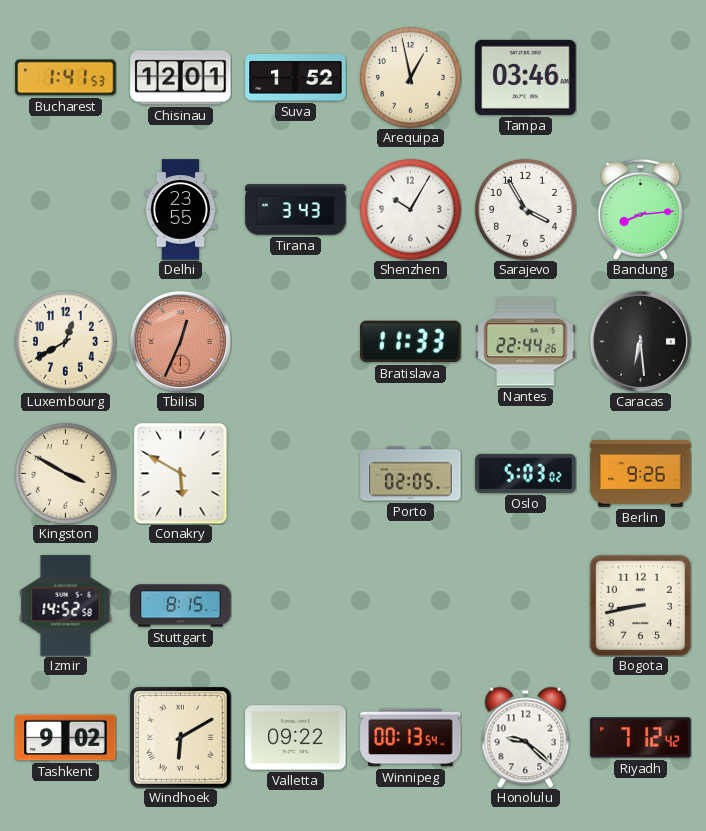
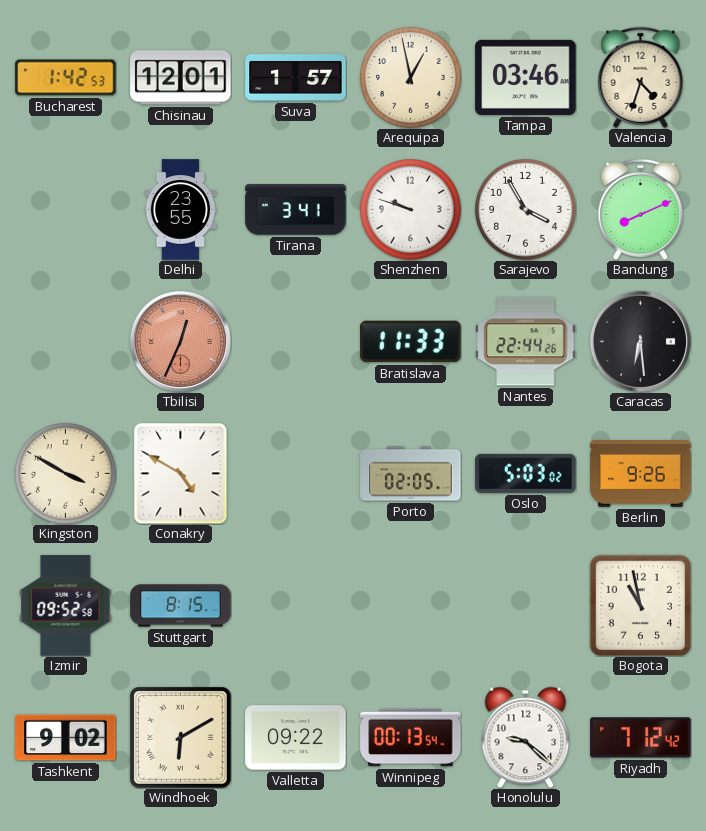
Bucharest: 1:41 -> 1:42 (66, 78)
Suva: 1:52 -> 1:57 (296, 78)
Valencia: none -> 4:33 (641, 77)
Tirana: 3:43 -> 3:41 (296, 210)
Shenzhen: 10:05 -> 9:48 (411, 210)
Bandung: 8:14 -> 8:11 (641, 209)
Luxembourg: 12:40 -> none (66, 342)
Conakry: 5:50 -> 4:50 (181, 473)
Izmir: 14:52 -> 09:52 (66, 606)
Bogota: 8:43 -> 10:58 (640, 605)
